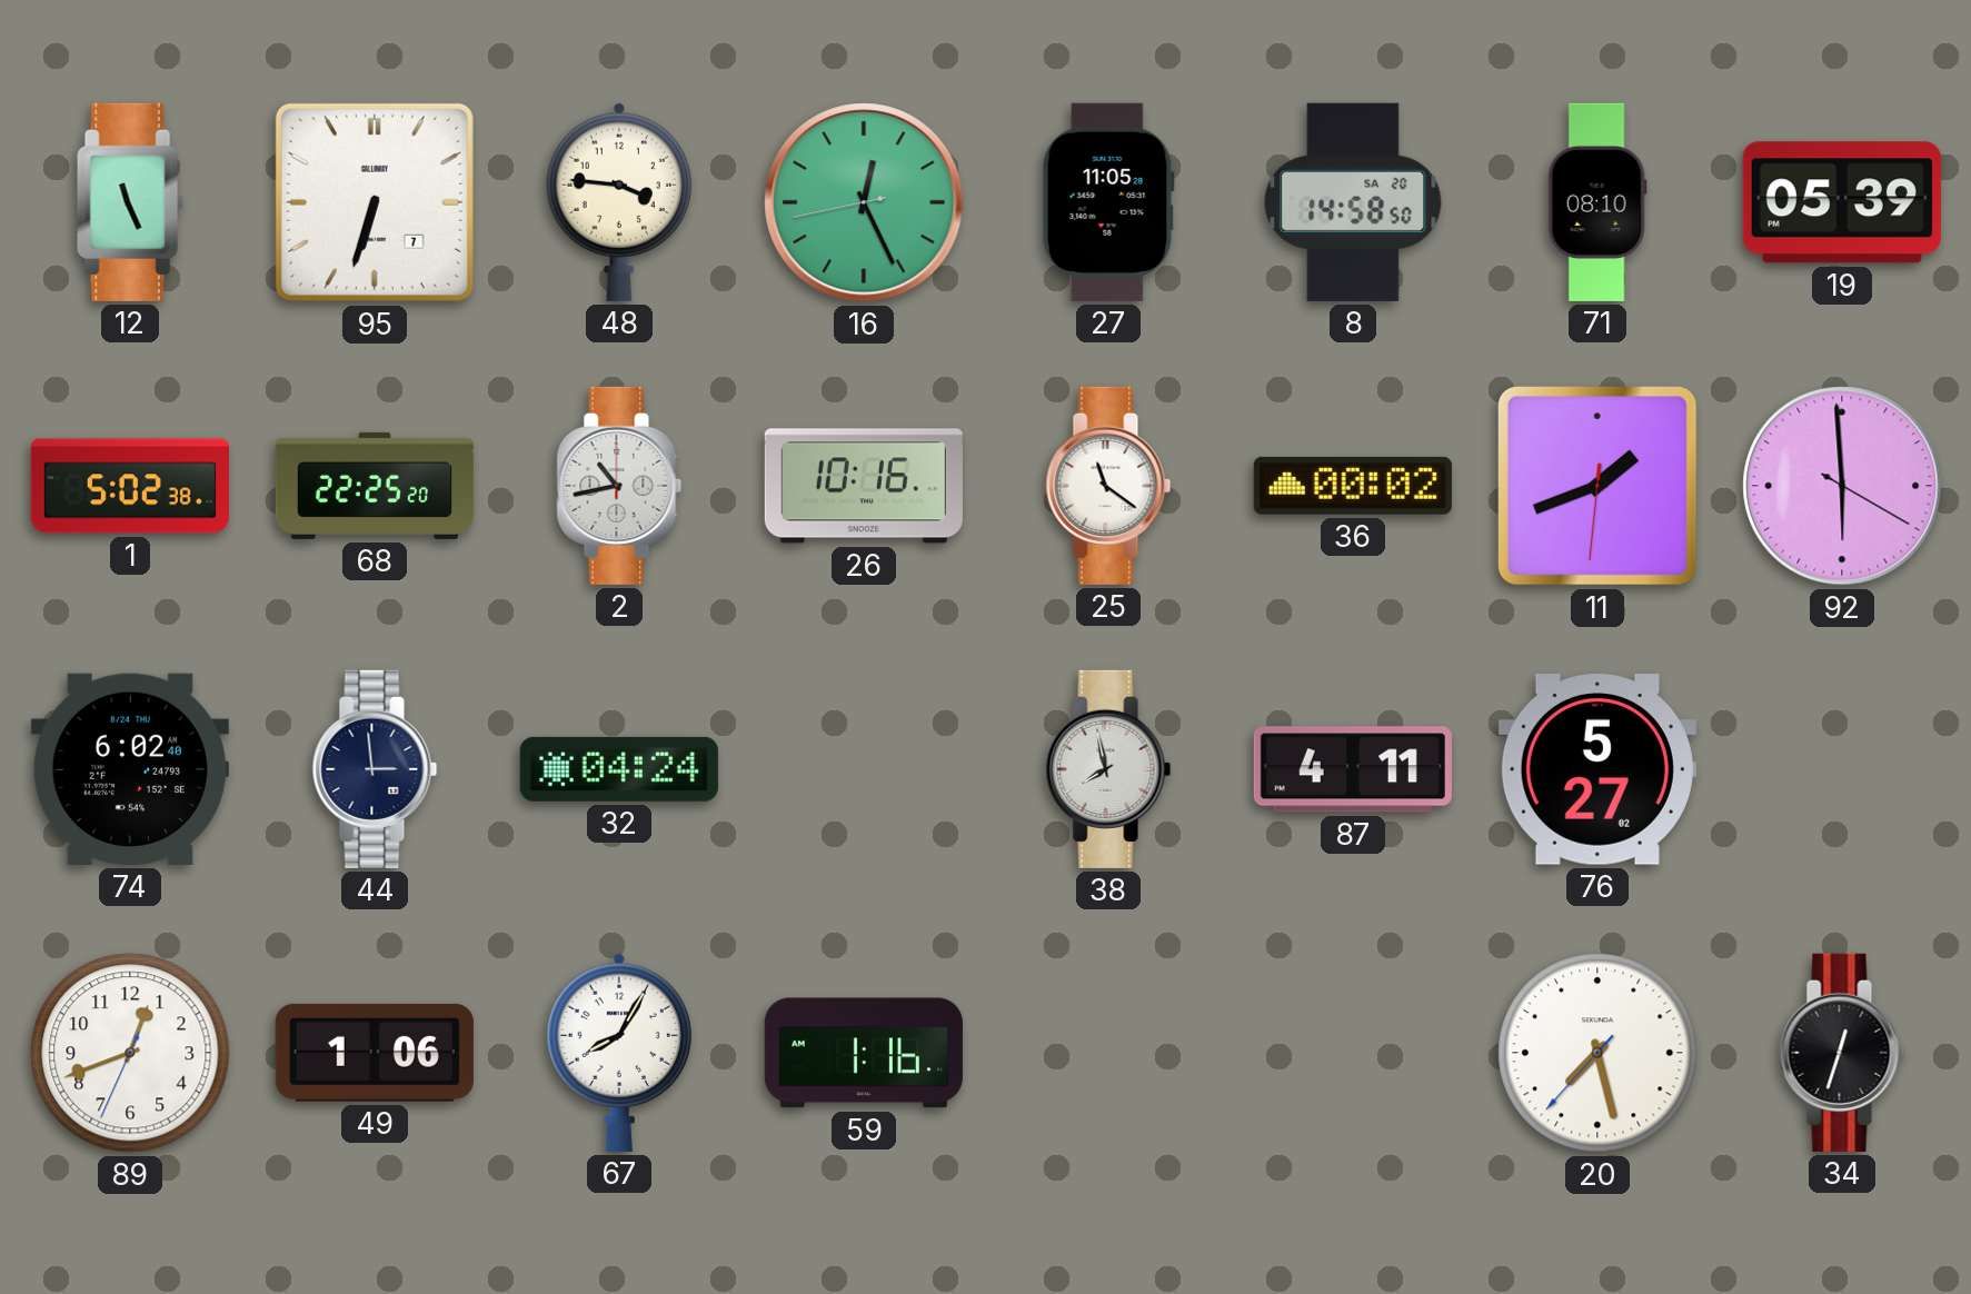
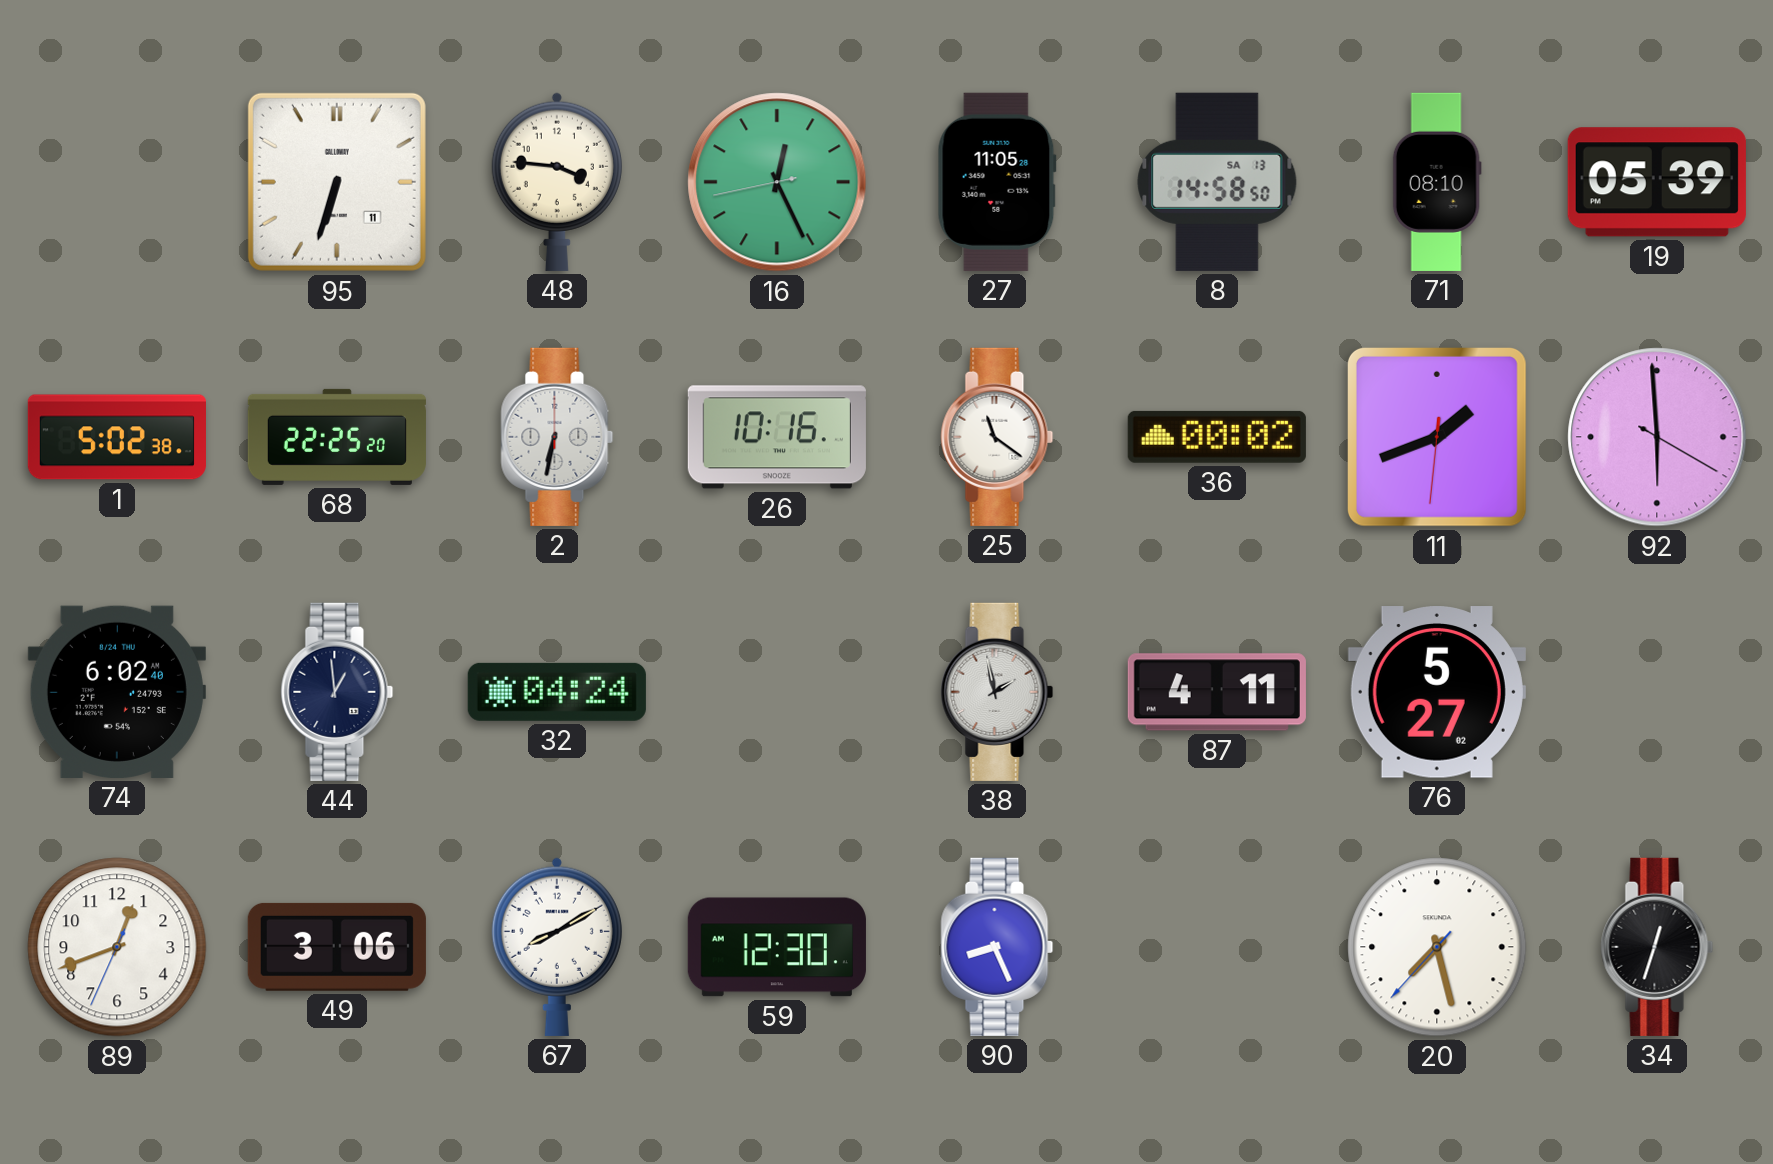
12: 11:26 -> none (130, 202)
95 date: 7 -> 11 (337, 182)
8 date: SA 20 -> SA 13 (1217, 182)
2: 10:43 -> 6:32 (557, 437)
44: 2:59 -> 12:59 (337, 692)
38: 7:58 -> 1:58 (997, 692)
49: 1:06 -> 3:06 (337, 947)
67: 8:05 -> 8:10 (557, 947)
59: 1:16 -> 12:30 (777, 947)
90: none -> 8:26 (997, 947)
